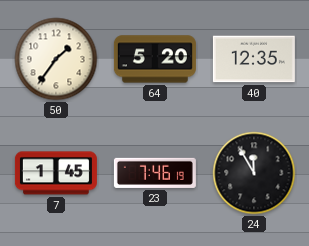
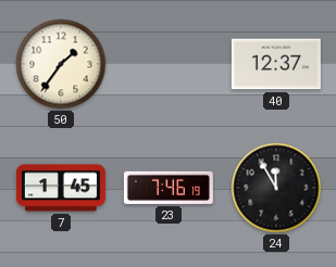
64: 5:20 -> none (155, 59)
40: 12:35 -> 12:37 (276, 64)
